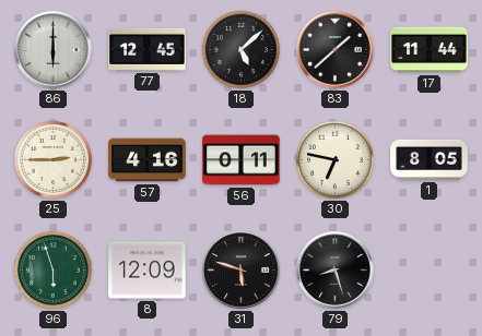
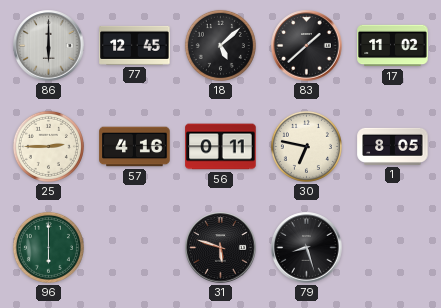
17: 11:44 -> 11:02 (393, 46)
96: 5:57 -> 6:00 (48, 247)
8: 12:09 -> none (148, 271)
